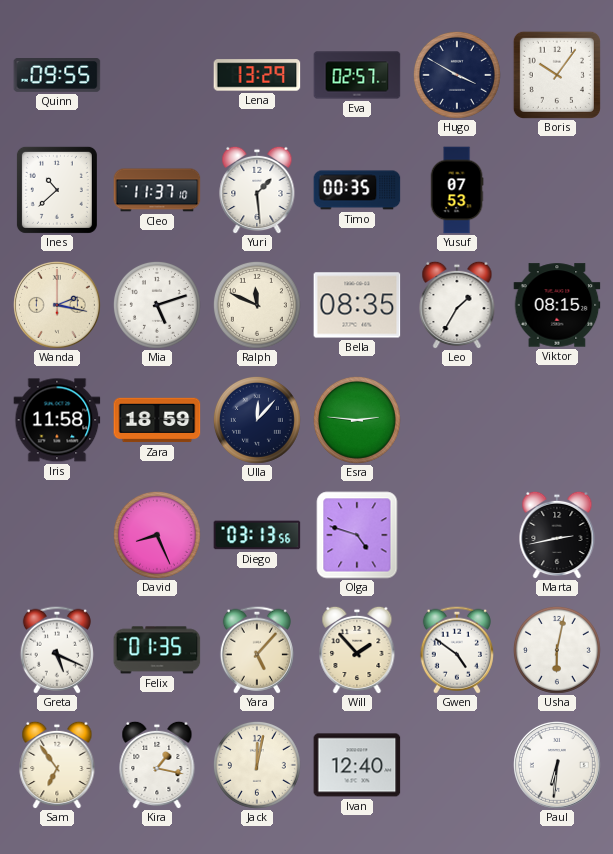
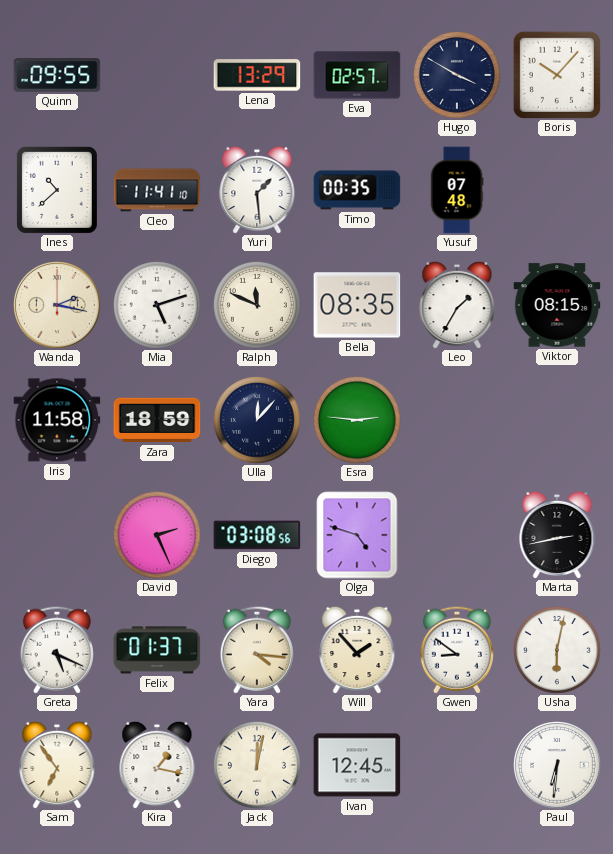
Boris: 10:06 -> 10:07 (557, 75)
Cleo: 11:37 -> 11:41 (157, 190)
Yusuf: 07:53 -> 07:48 (457, 190)
David: 8:26 -> 2:26 (157, 535)
Diego: 03:13 -> 03:08 (257, 535)
Felix: 01:35 -> 01:37 (157, 650)
Yara: 5:07 -> 4:16 (257, 650)
Gwen: 4:51 -> 8:51 (457, 650)
Ivan: 12:40 -> 12:45 (357, 765)
